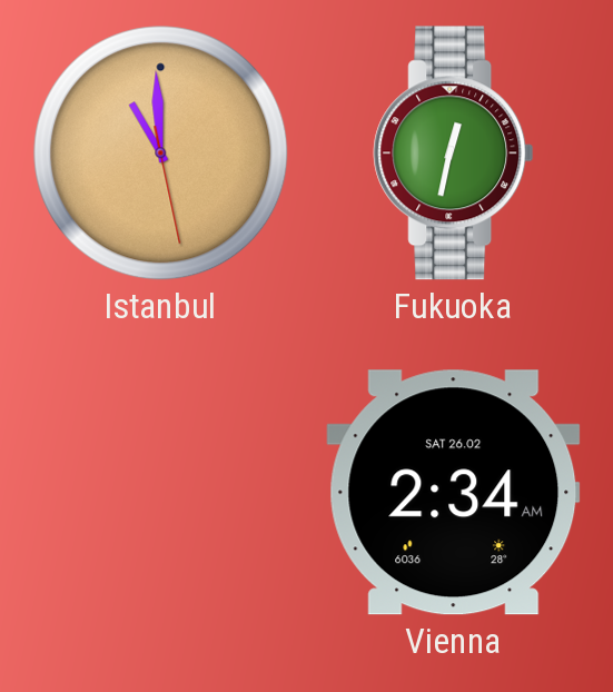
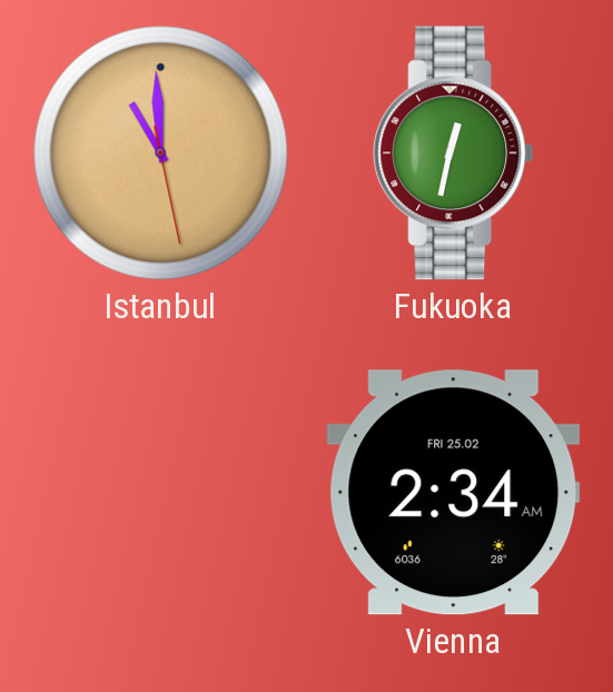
Vienna date: SAT 26.02 -> FRI 25.02 (454, 493)
